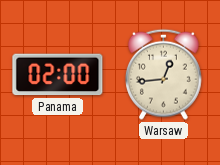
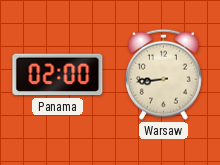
Warsaw: 12:44 -> 8:44 (164, 74)
